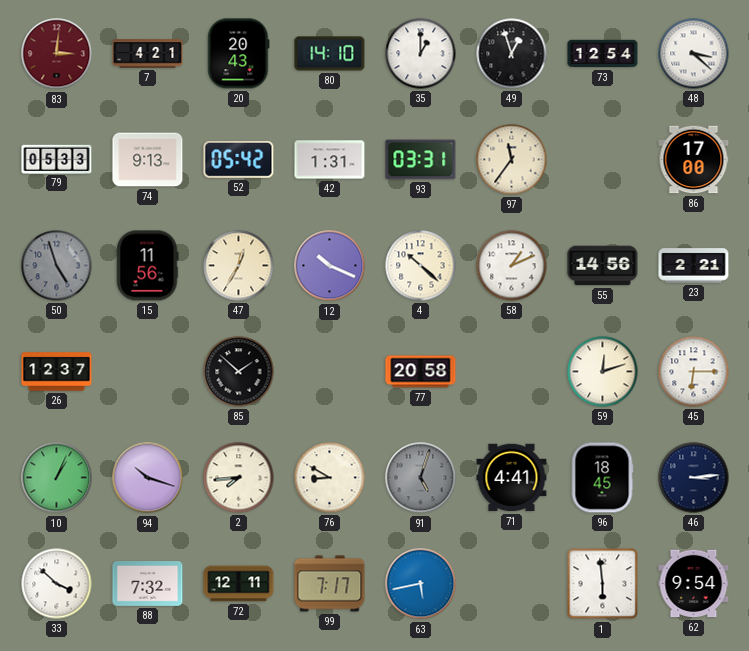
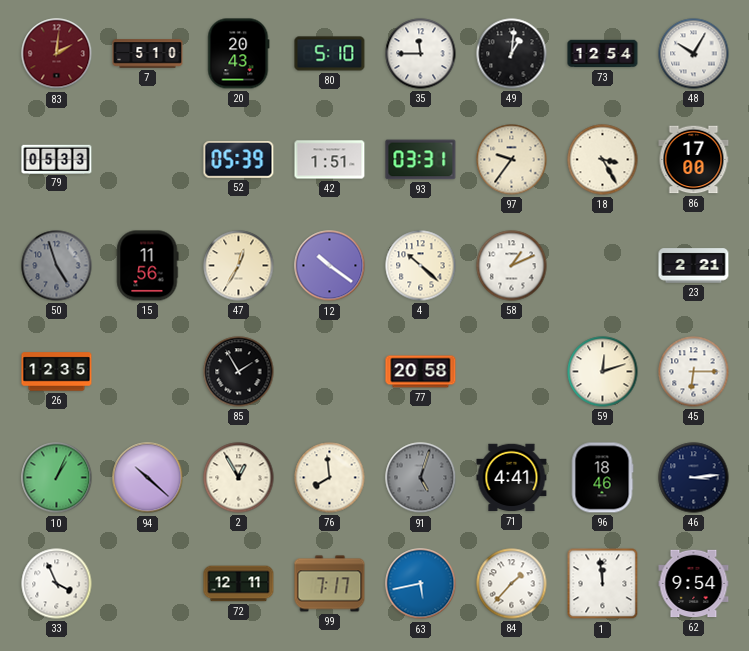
83: 3:01 -> 2:01 (57, 54)
7: 4:21 -> 5:10 (148, 54)
80: 14:10 -> 5:10 (330, 54)
35: 1:00 -> 11:45 (421, 54)
49: 12:57 -> 1:01 (512, 54)
48: 3:22 -> 10:05 (694, 54)
74: 9:13 -> none (148, 160)
52: 05:42 -> 05:39 (239, 160)
42: 1:31 -> 1:51 (330, 160)
97: 11:36 -> 9:36 (512, 160)
18: none -> 3:25 (603, 160)
12: 10:19 -> 10:21 (330, 266)
55: 14:56 -> none (603, 266)
26: 12:37 -> 12:35 (57, 372)
85: 1:52 -> 1:55 (239, 372)
94: 10:18 -> 10:22 (148, 478)
2: 7:44 -> 12:55 (239, 478)
76: 8:50 -> 7:59 (330, 478)
96: 18:45 -> 18:46 (602, 478)
33: 3:52 -> 3:56 (57, 584)
88: 7:32 -> none (148, 584)
84: none -> 1:37 (512, 584)
1: 5:59 -> 11:59 (603, 584)
